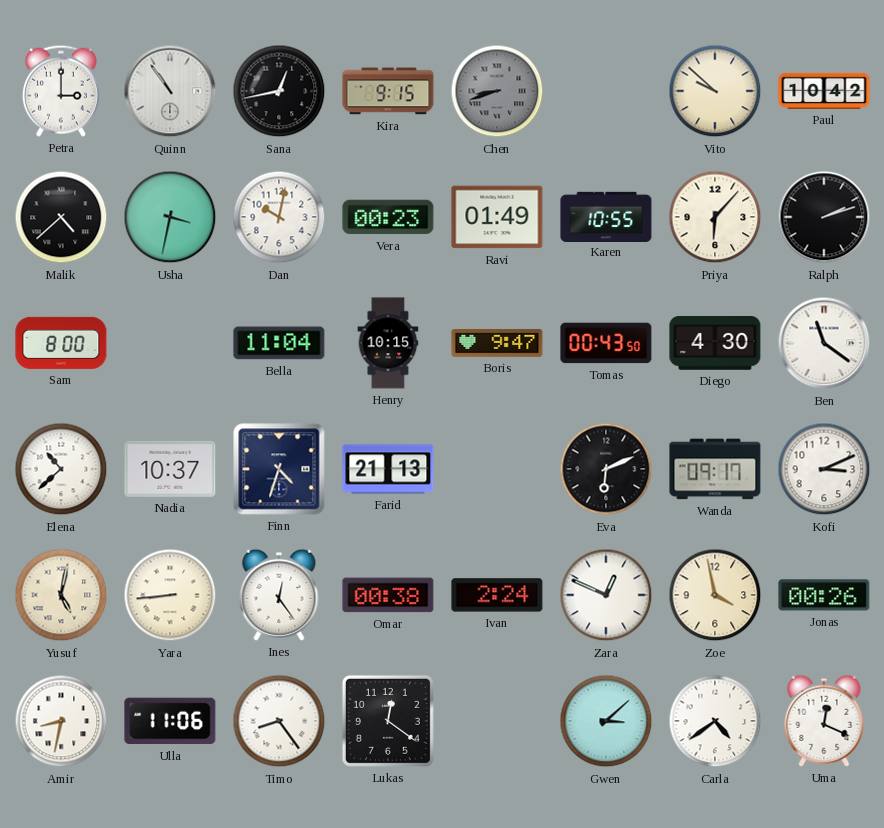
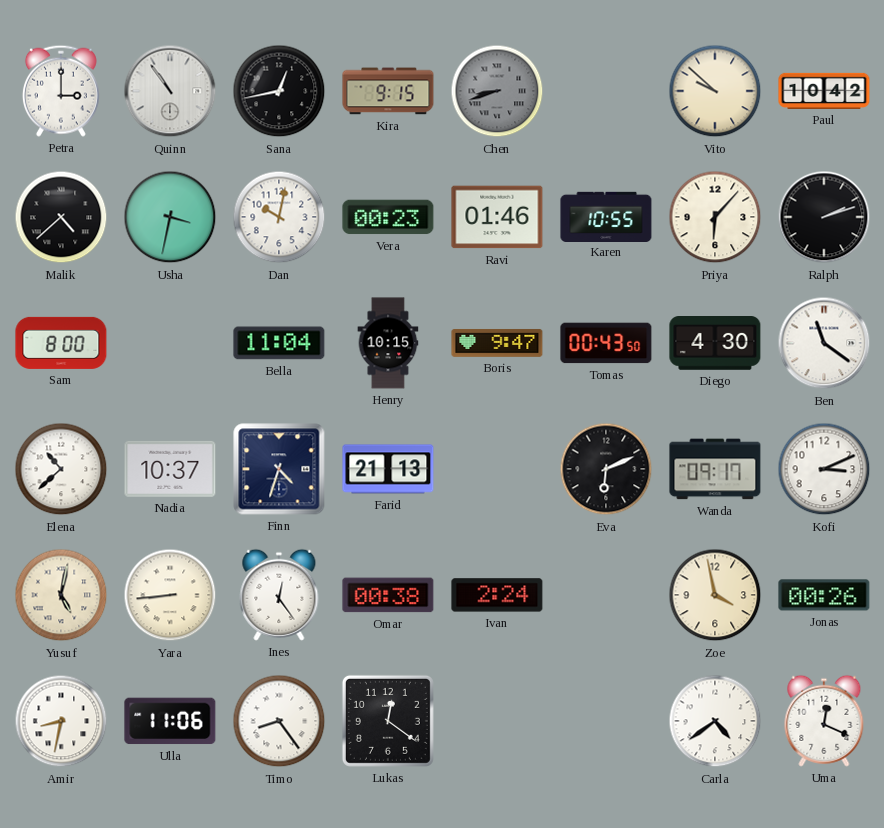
Ravi: 01:49 -> 01:46 (497, 217)
Zara: 12:49 -> none (606, 595)
Gwen: 3:08 -> none (606, 721)
